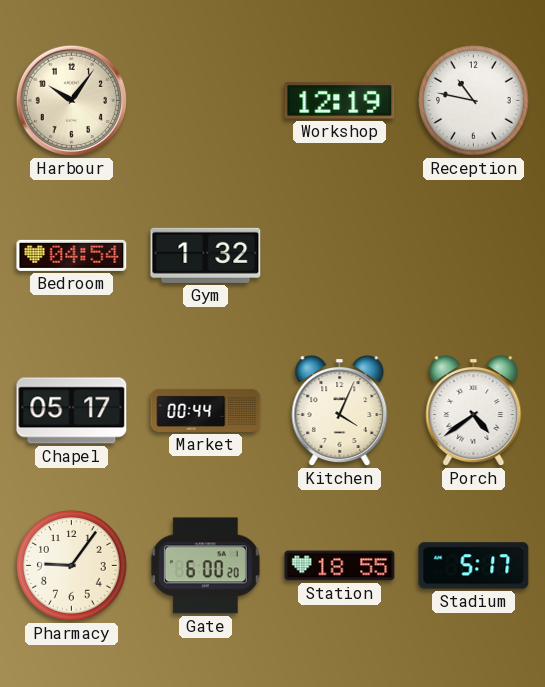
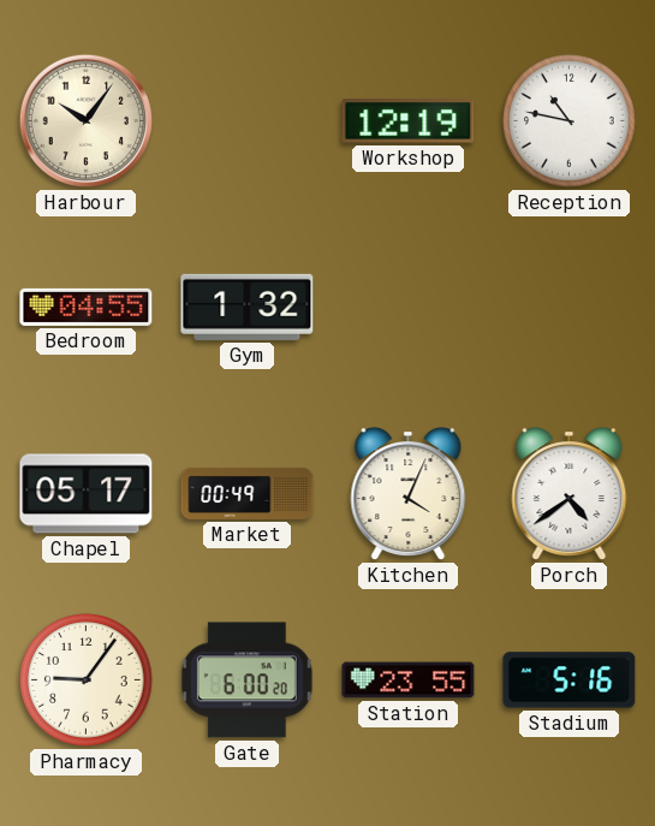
Bedroom: 04:54 -> 04:55 (87, 307)
Market: 00:44 -> 00:49 (248, 493)
Station: 18:55 -> 23:55 (409, 681)
Stadium: 5:17 -> 5:16 (570, 681)
